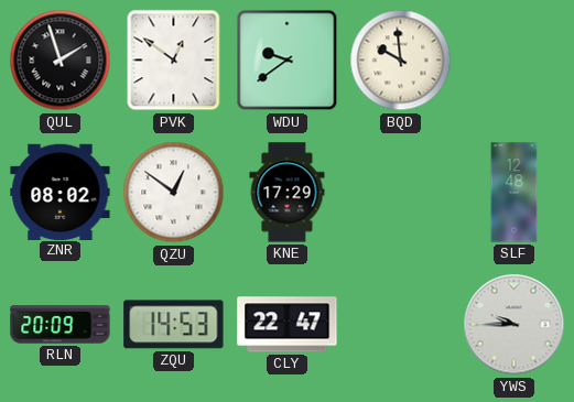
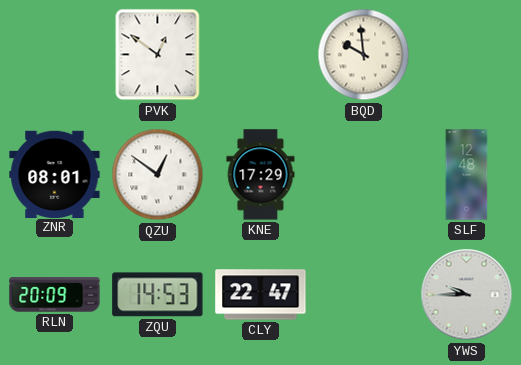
QUL: 1:57 -> none (61, 61)
WDU: 9:39 -> none (288, 61)
ZNR: 08:02 -> 08:01 (55, 174)
